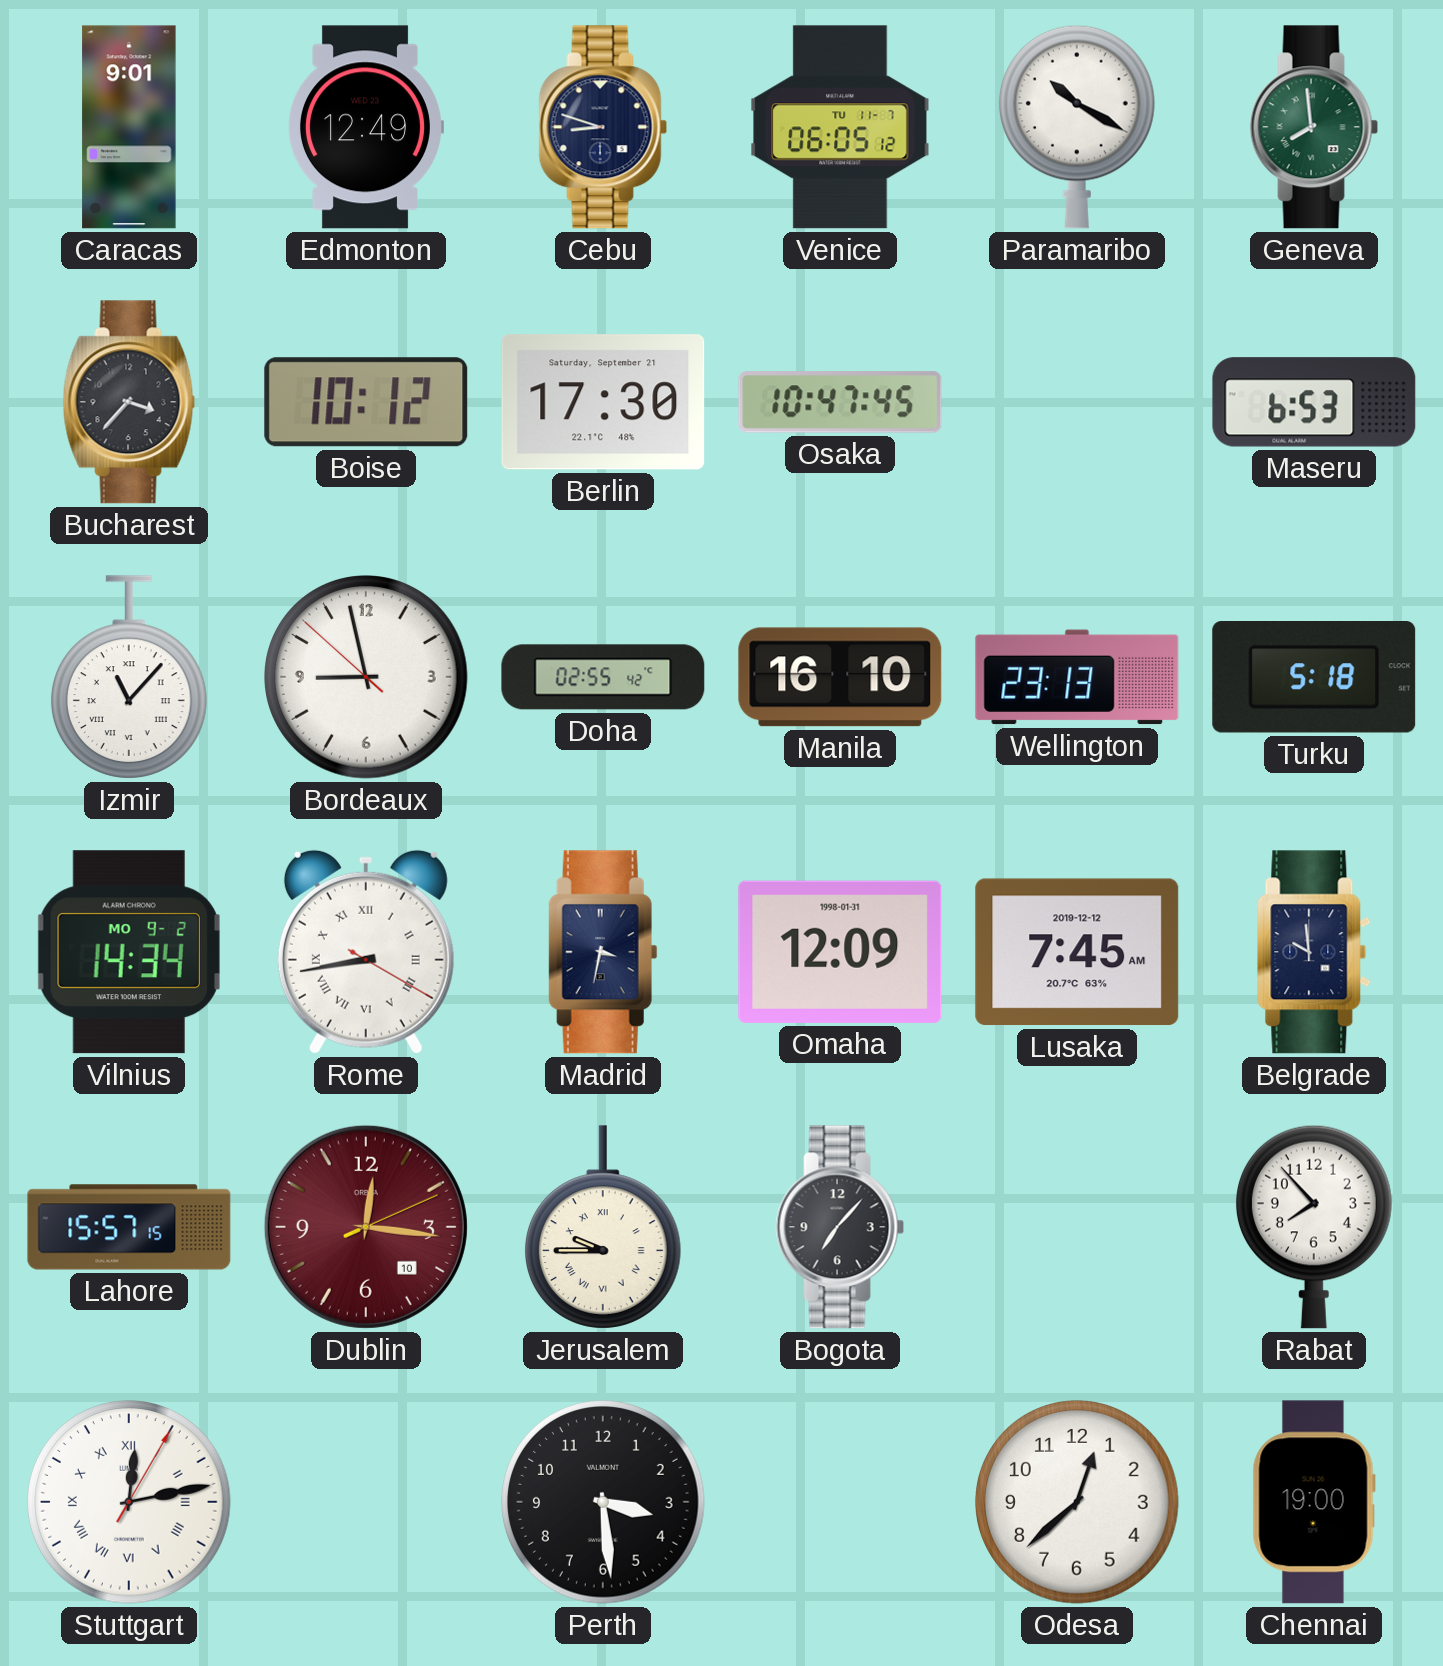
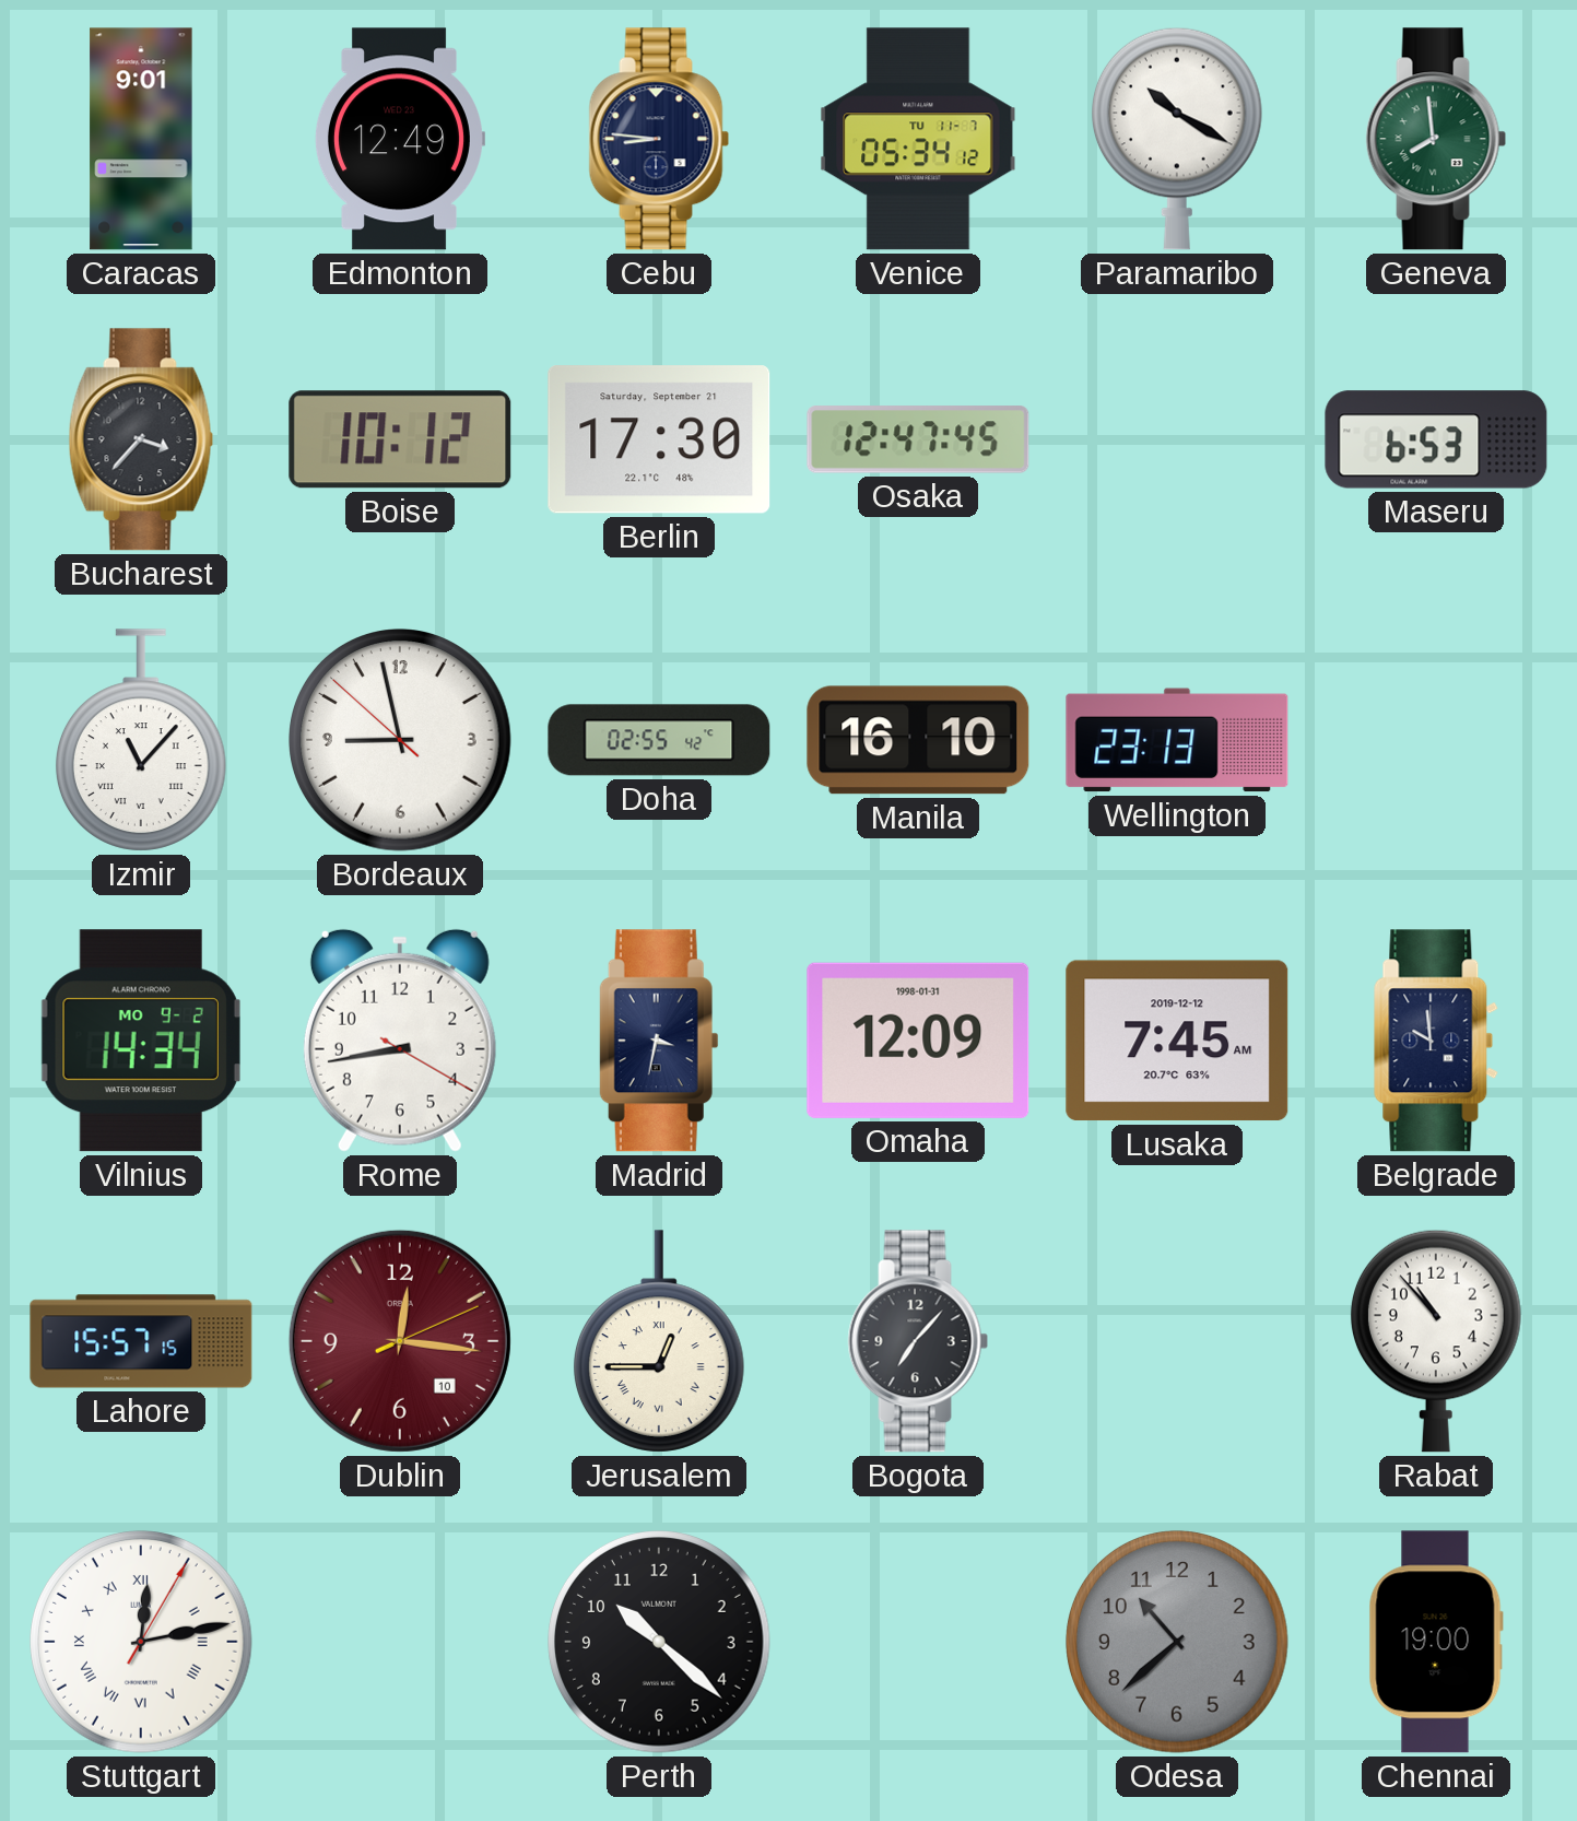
Cebu: 8:48 -> 8:46 (659, 139)
Venice: 06:05 -> 05:34 (918, 139)
Osaka: 10:47 -> 12:47 (918, 439)
Turku: 5:18 -> none (1314, 678)
Rome numerals: Roman -> Arabic (400, 1041)
Jerusalem: 9:45 -> 12:45 (659, 1341)
Rabat: 7:53 -> 10:53 (1436, 1341)
Perth: 3:29 -> 10:22 (659, 1642)
Odesa: 12:38 -> 10:38 (1177, 1642)
Odesa dial: white -> grey (1177, 1642)
